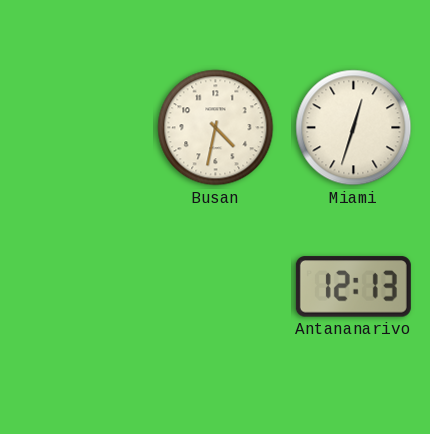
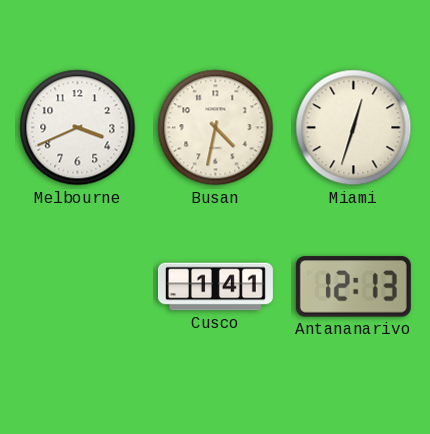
Melbourne: none -> 3:41 (78, 128)
Cusco: none -> 1:41 (215, 287)
